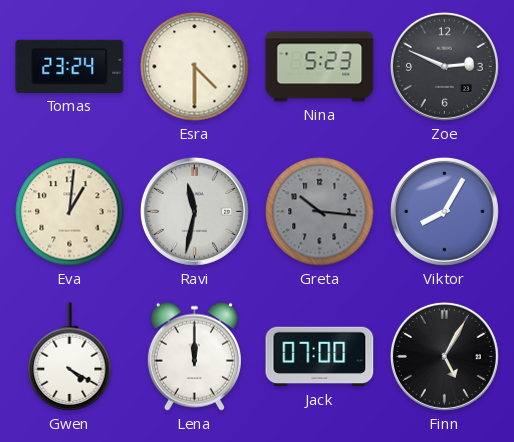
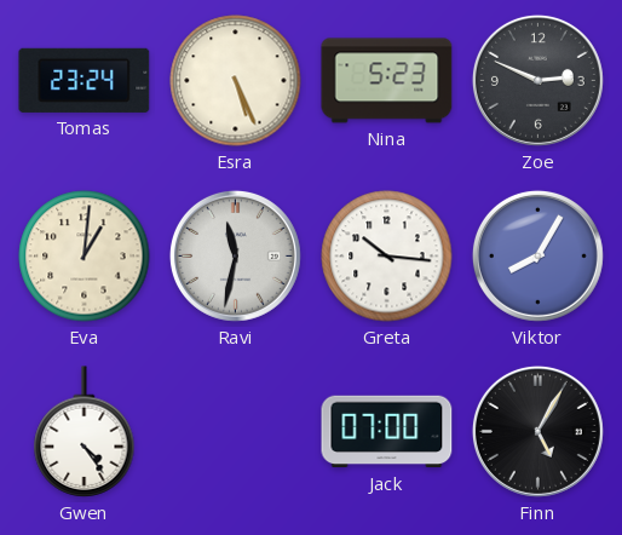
Esra: 4:30 -> 5:26 (236, 81)
Greta dial: grey -> white (387, 257)
Gwen: 4:20 -> 4:24 (85, 432)
Lena: 12:00 -> none (194, 356)
